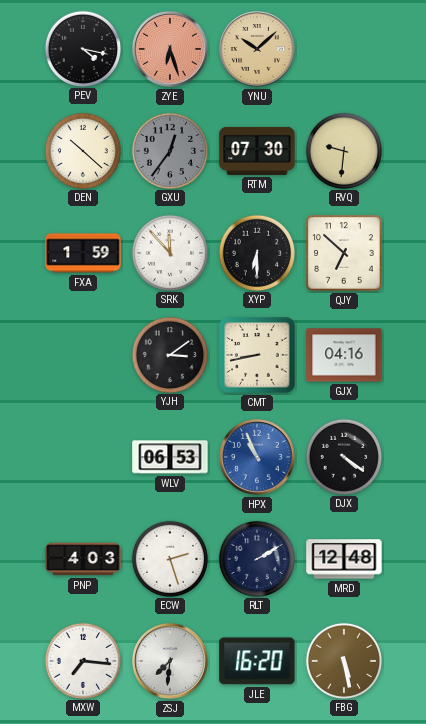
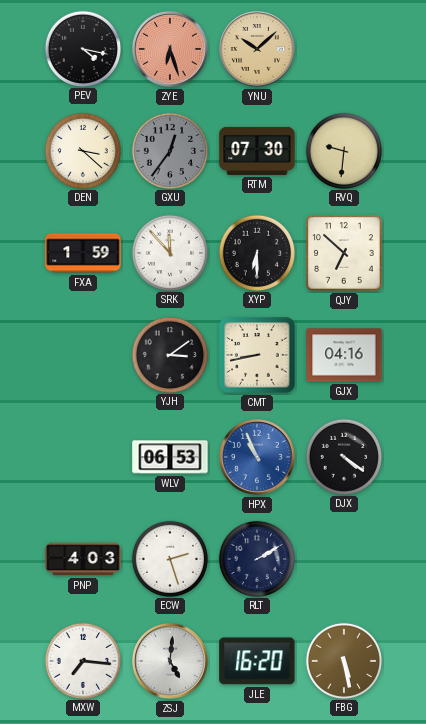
DEN: 10:22 -> 3:22 (82, 150)
MRD: 12:48 -> none (344, 559)
ZSJ: 7:31 -> 5:01 (171, 662)
